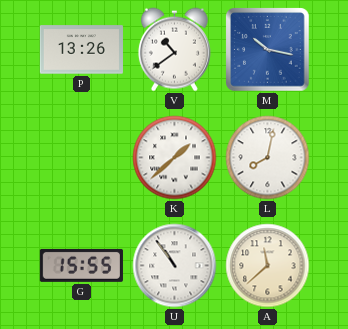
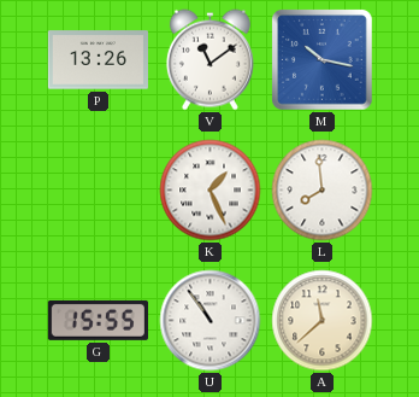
V: 10:39 -> 11:09 (209, 60)
K: 1:38 -> 1:26 (211, 191)
L: 8:02 -> 7:59 (323, 191)
